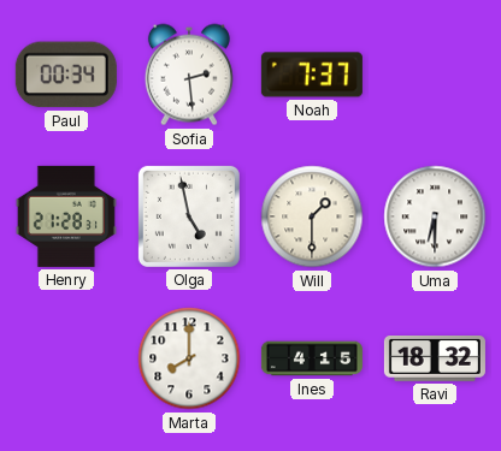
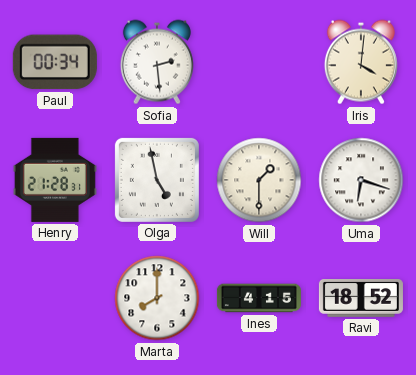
Noah: 7:37 -> none (312, 75)
Iris: none -> 4:01 (361, 62)
Uma: 6:30 -> 6:18 (361, 180)
Ravi: 18:32 -> 18:52 (361, 299)
